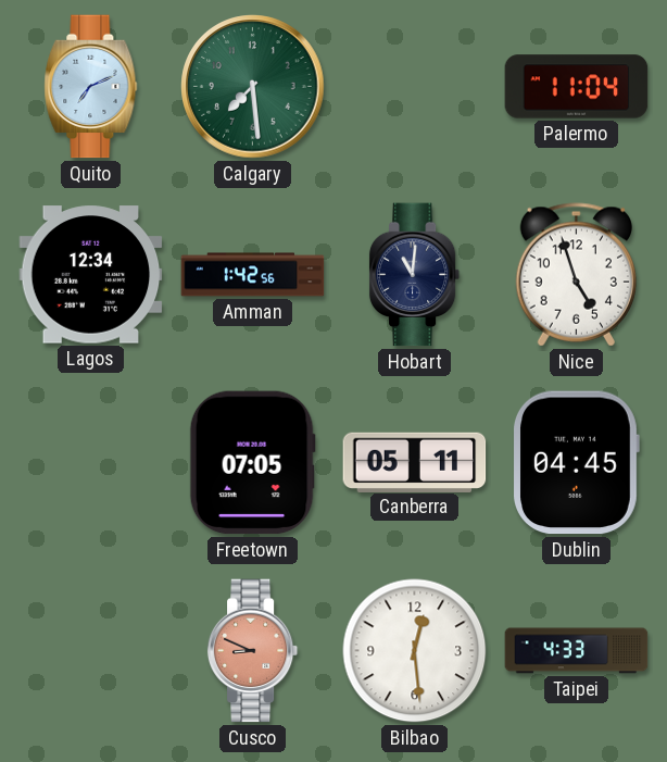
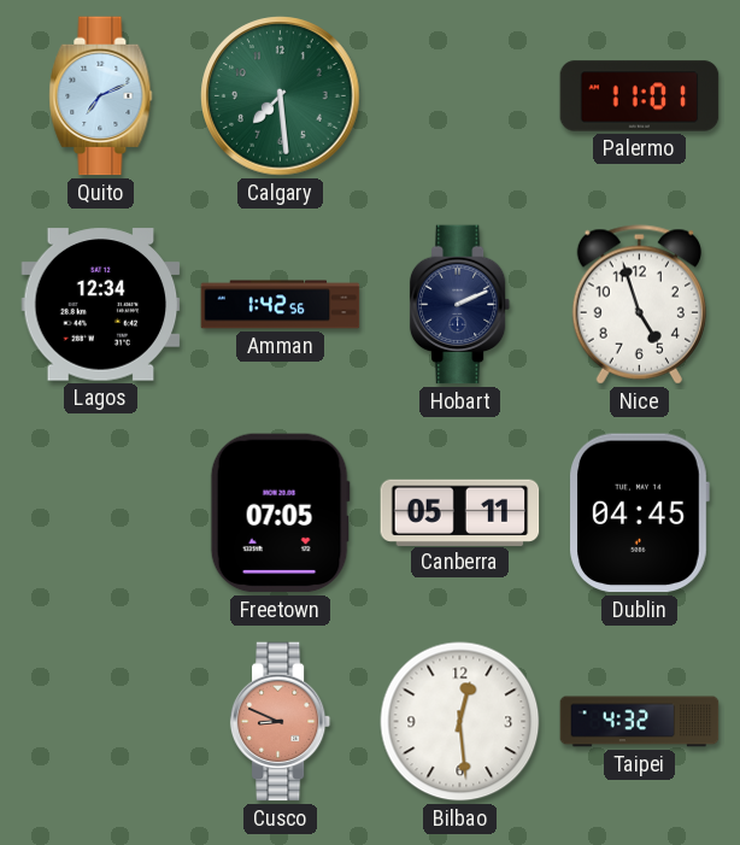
Palermo: 11:04 -> 11:01 (640, 96)
Hobart: 11:01 -> 2:11 (460, 305)
Taipei: 4:33 -> 4:32 (640, 722)
